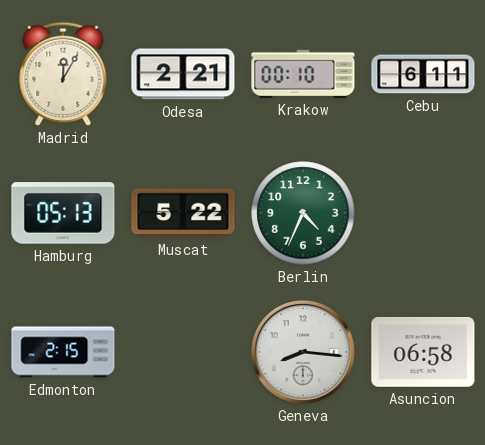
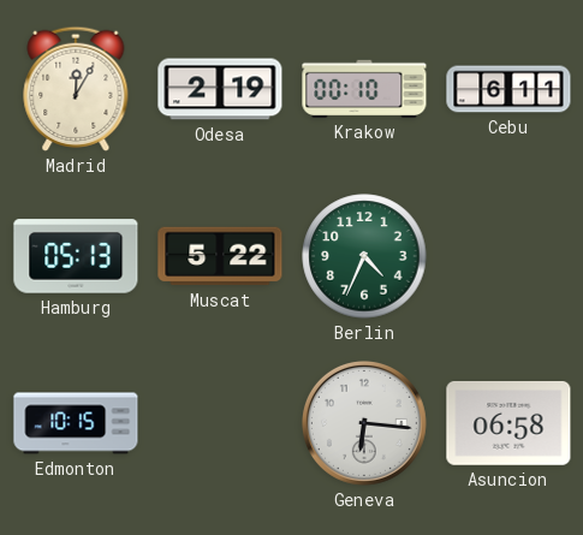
Odesa: 2:21 -> 2:19 (220, 89)
Edmonton: 2:15 -> 10:15 (76, 423)
Geneva: 8:16 -> 6:16 (364, 423)
